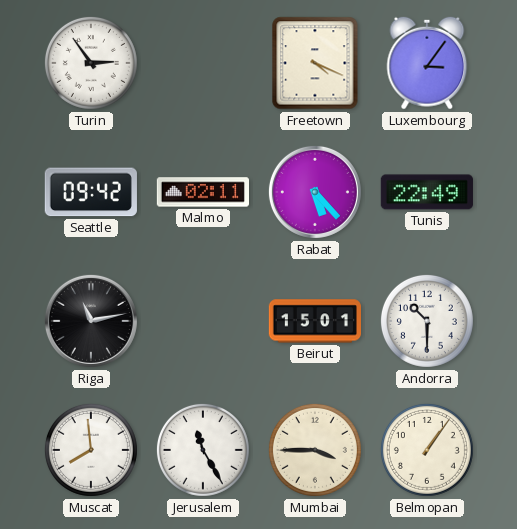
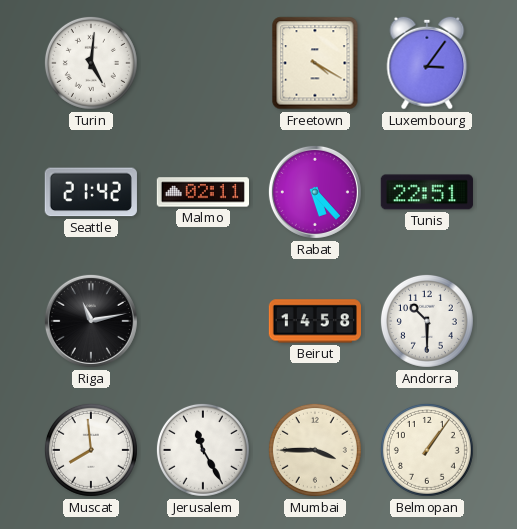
Turin: 2:54 -> 5:01 (91, 63)
Freetown: 4:19 -> 4:20 (315, 63)
Seattle: 09:42 -> 21:42 (91, 192)
Tunis: 22:49 -> 22:51 (427, 192)
Beirut: 15:01 -> 14:58 (315, 321)
